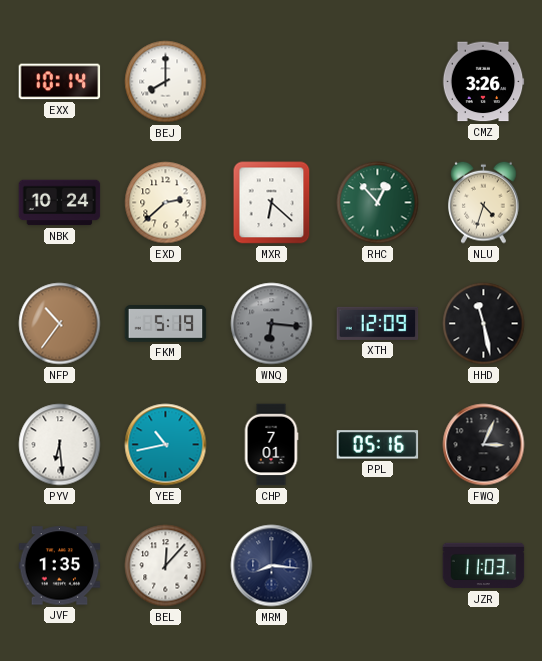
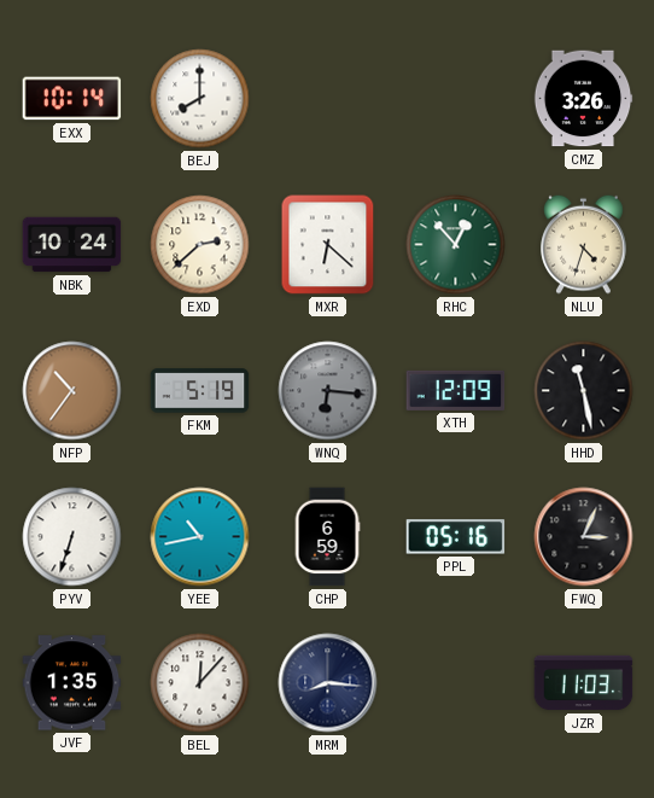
PYV: 6:29 -> 6:33 (72, 537)
CHP: 7:01 -> 6:59 (327, 537)
